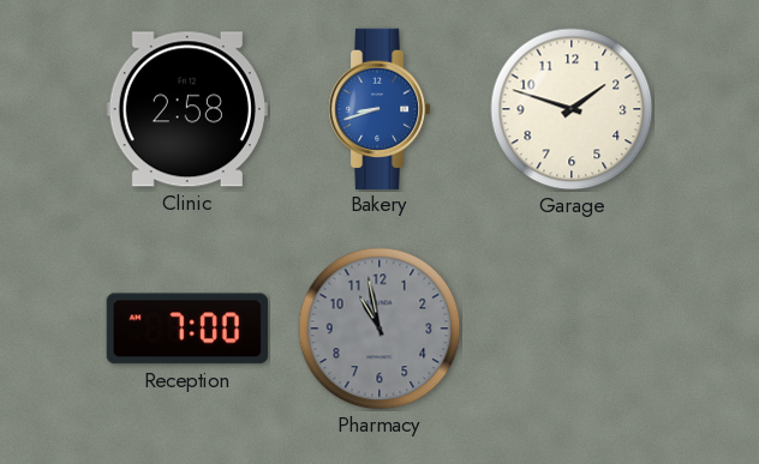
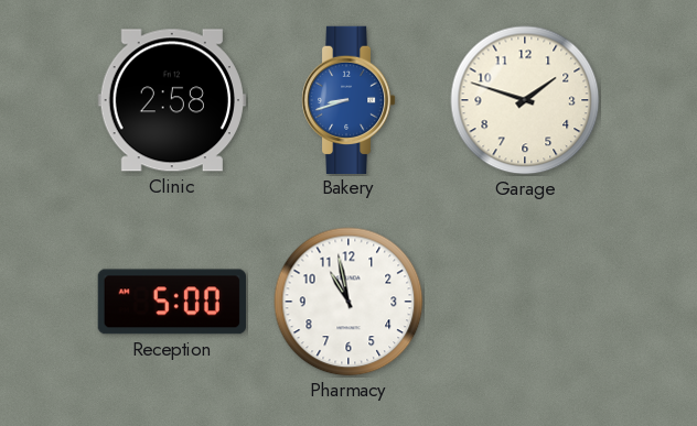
Reception: 7:00 -> 5:00 (172, 302)
Pharmacy dial: grey -> white (349, 302)
